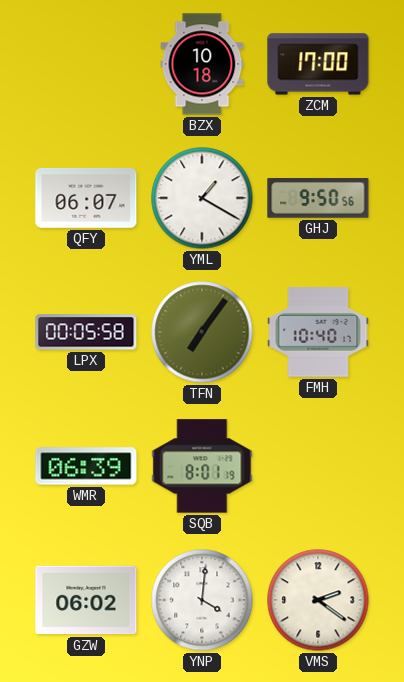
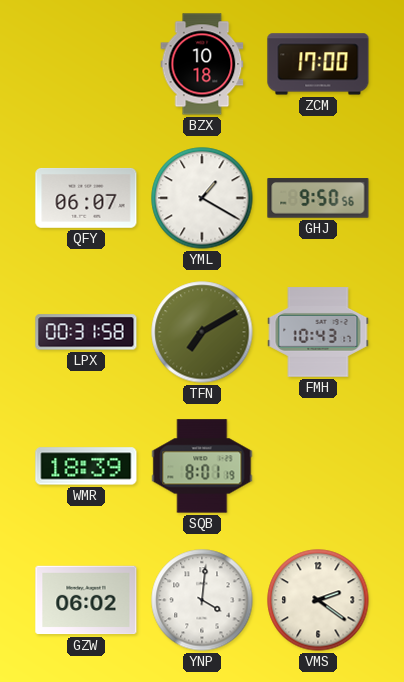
LPX: 00:05 -> 00:31 (86, 332)
TFN: 7:06 -> 7:10 (202, 332)
FMH: 10:40 -> 10:43 (318, 332)
WMR: 06:39 -> 18:39 (86, 466)
